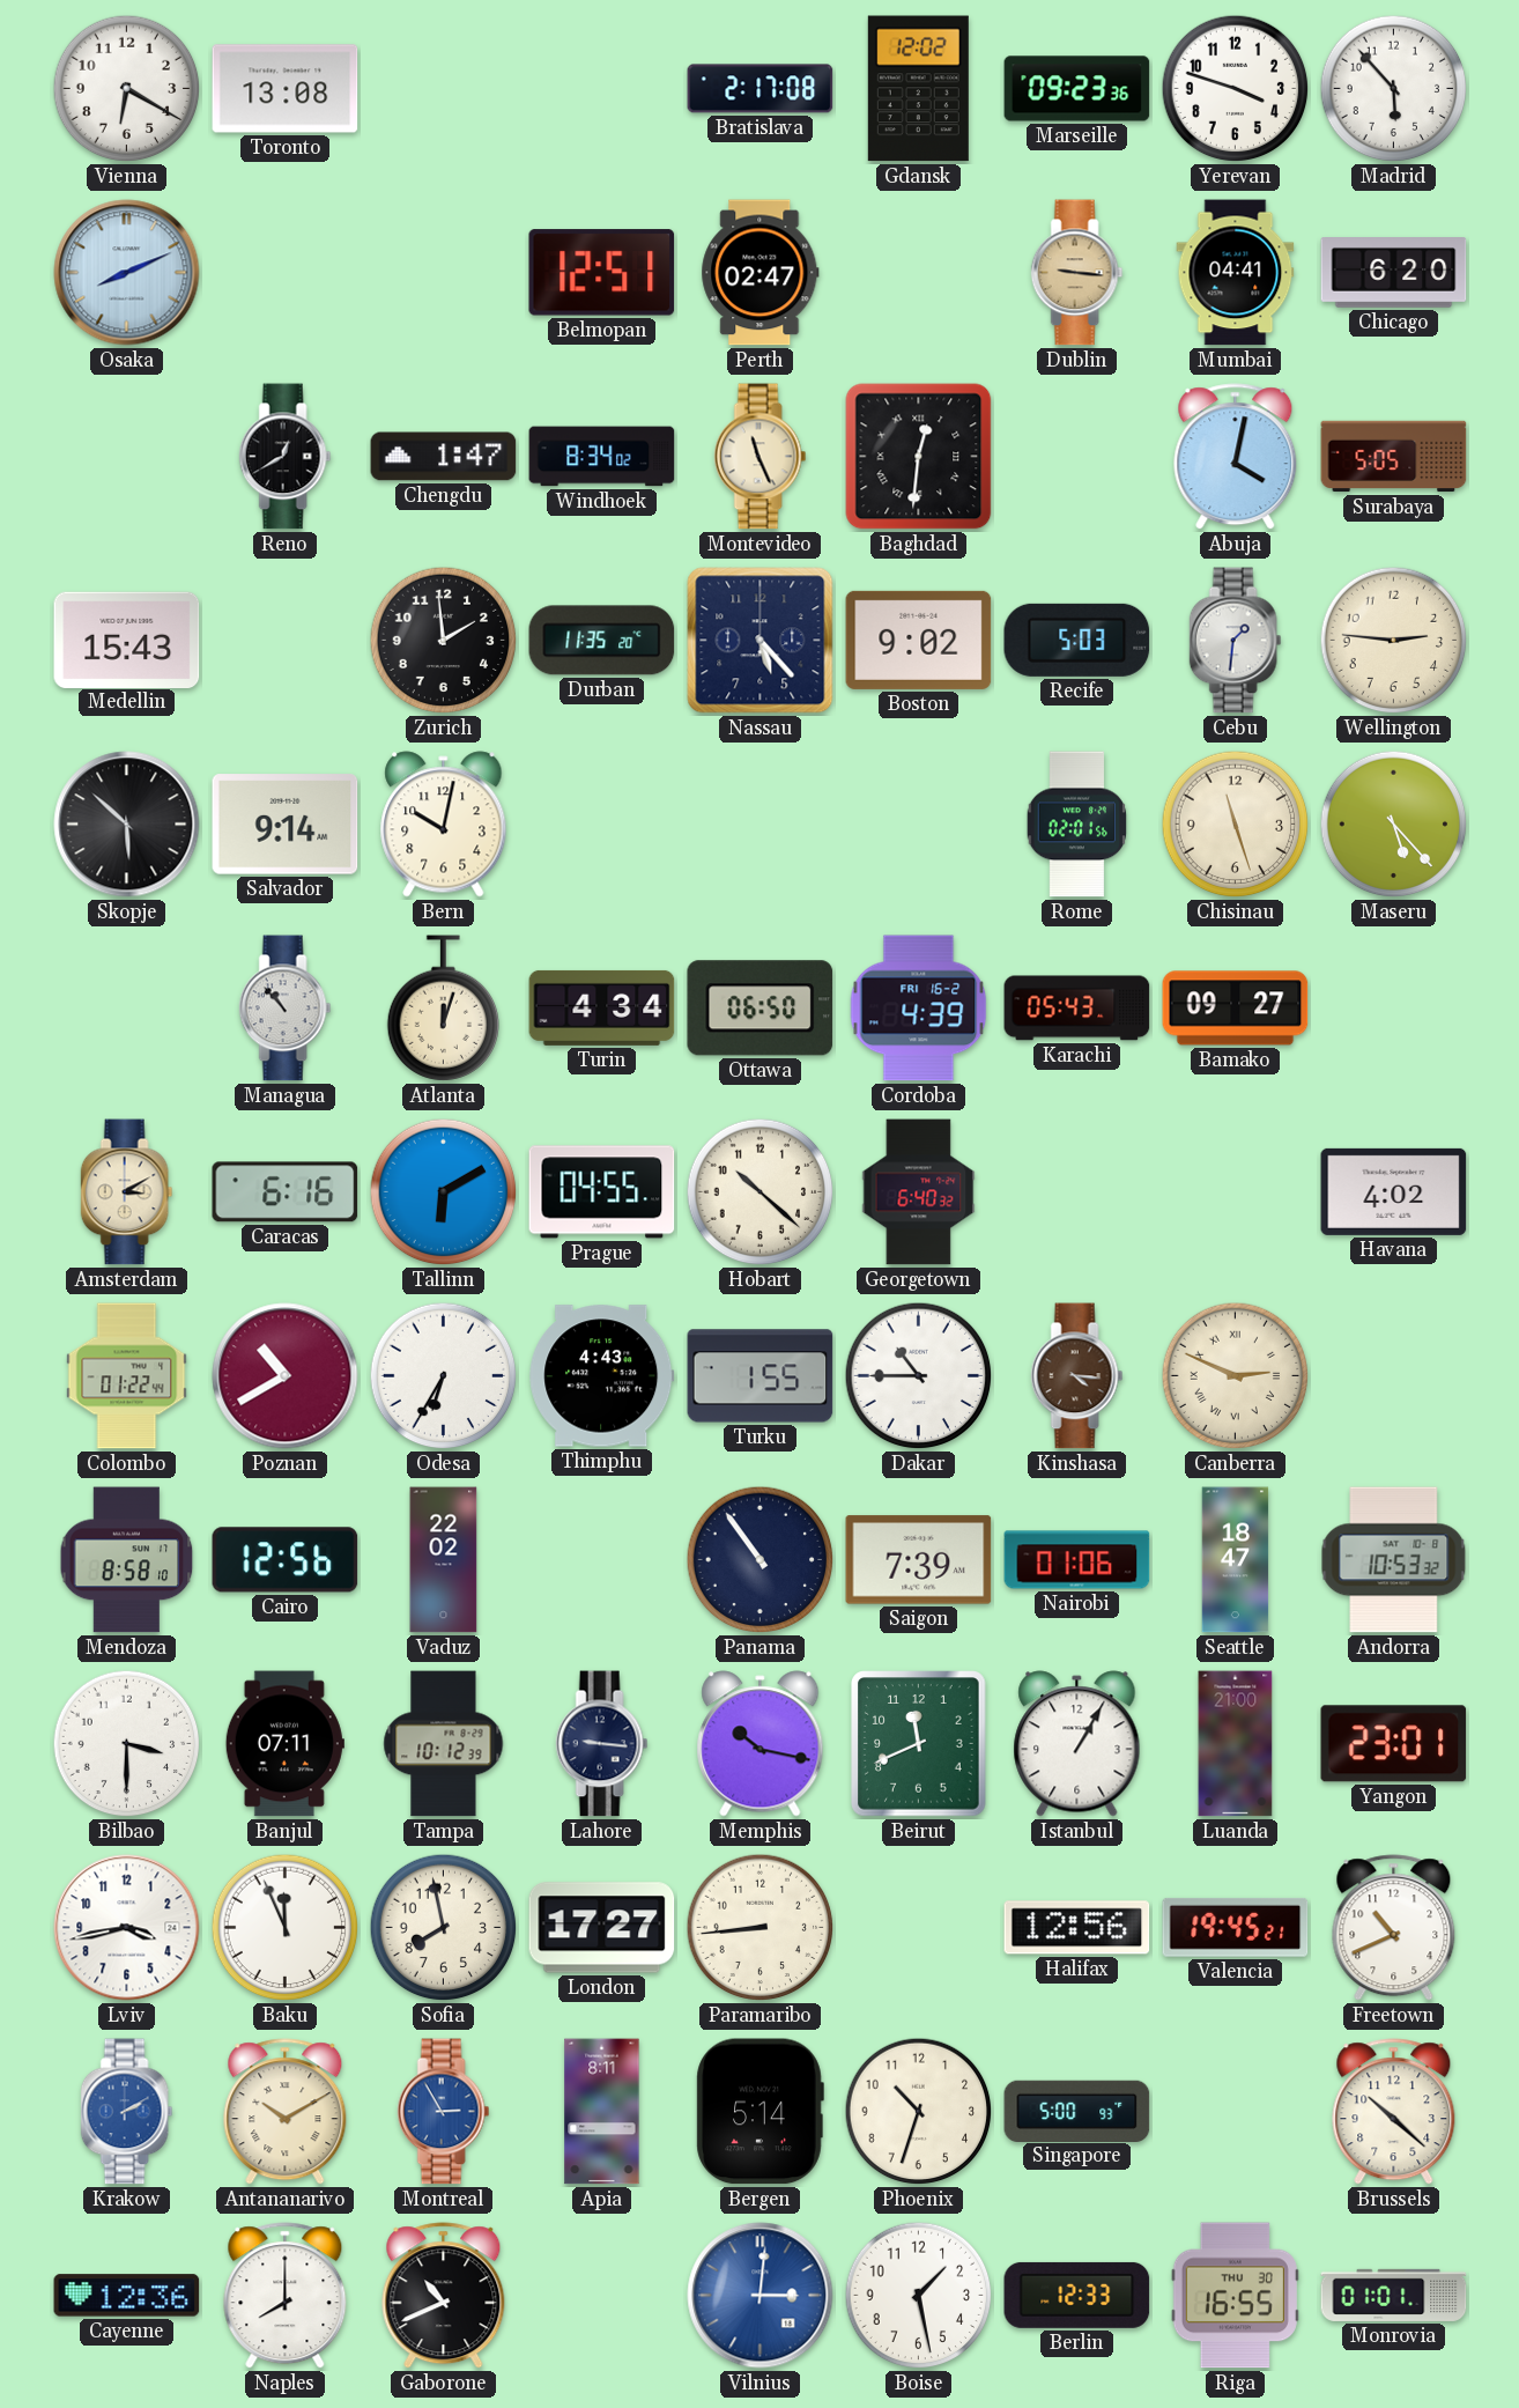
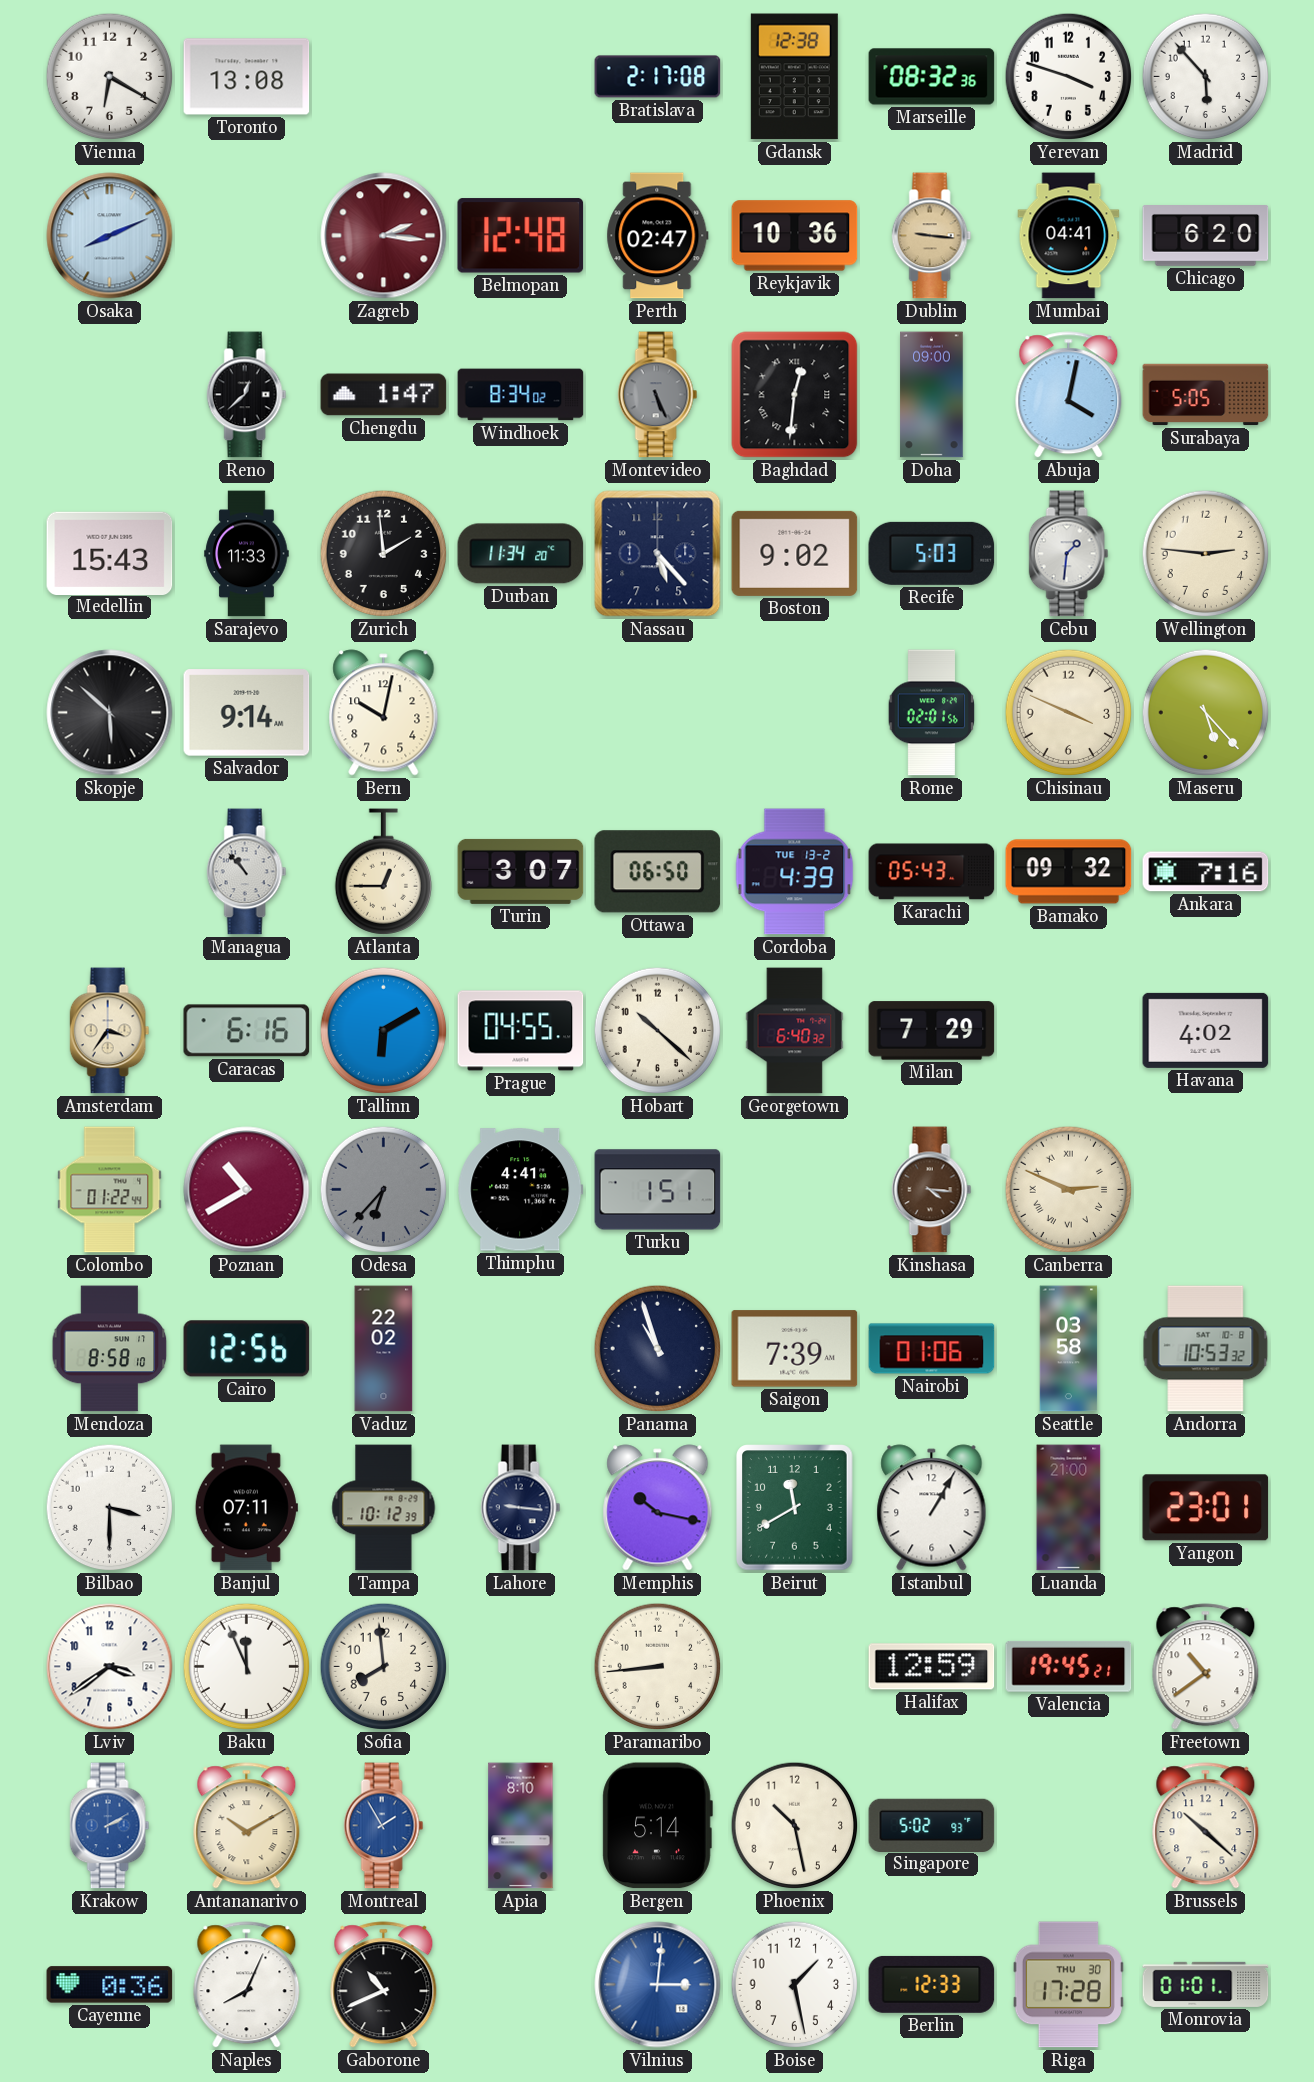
Gdansk: 12:02 -> 12:38 (794, 77)
Marseille: 09:23 -> 08:32 (932, 77)
Zagreb: none -> 2:16 (384, 236)
Belmopan: 12:51 -> 12:48 (521, 236)
Reykjavik: none -> 10:36 (795, 236)
Reno: 12:40 -> 12:38 (247, 395)
Montevideo: 11:26 -> 5:26 (658, 395)
Montevideo dial: cream -> grey (658, 395)
Doha: none -> 09:00 (932, 395)
Sarajevo: none -> 11:33 (247, 554)
Durban: 11:35 -> 11:34 (521, 554)
Chisinau: 11:27 -> 3:49 (1069, 713)
Atlanta: 12:03 -> 12:45 (383, 872)
Turin: 4:34 -> 3:07 (521, 871)
Cordoba date: FRI 16-2 -> TUE 13-2 (795, 872)
Bamako: 09:27 -> 09:32 (1069, 872)
Ankara: none -> 7:16 (1206, 872)
Amsterdam: 3:10 -> 3:36 (110, 1031)
Milan: none -> 7:29 (932, 1031)
Odesa: 6:35 -> 6:37 (384, 1190)
Odesa dial: white -> grey (384, 1190)
Thimphu: 4:43 -> 4:41 (521, 1190)
Turku: 1:55 -> 1:51 (658, 1190)
Dakar: 10:45 -> none (919, 1376)
Panama: 10:54 -> 10:57 (658, 1349)
Seattle: 18:47 -> 03:58 (1069, 1349)
Beirut: 11:41 -> 11:40 (795, 1508)
Lviv: 3:43 -> 3:39 (110, 1667)
Sofia: 7:58 -> 7:59 (384, 1667)
London: 17:27 -> none (602, 1928)
Halifax: 12:56 -> 12:59 (932, 1667)
Freetown: 10:41 -> 10:39 (1206, 1667)
Montreal: 2:55 -> 1:55 (384, 1826)
Apia: 8:11 -> 8:10 (521, 1826)
Phoenix: 10:33 -> 10:28 (795, 1826)
Singapore: 5:00 -> 5:02 (932, 1825)
Cayenne: 12:36 -> 0:36 (110, 1985)
Naples: 8:00 -> 8:04 (247, 1985)
Riga: 16:55 -> 17:28 (1068, 1985)
